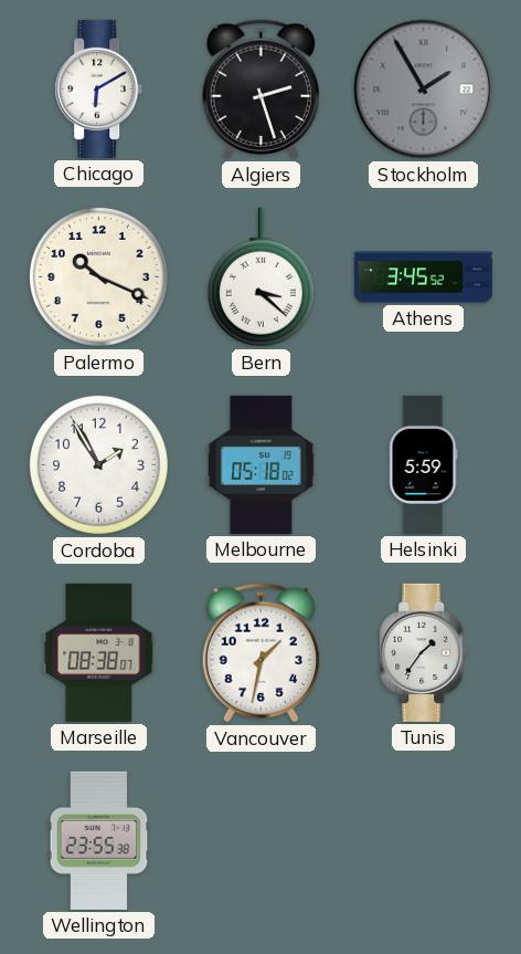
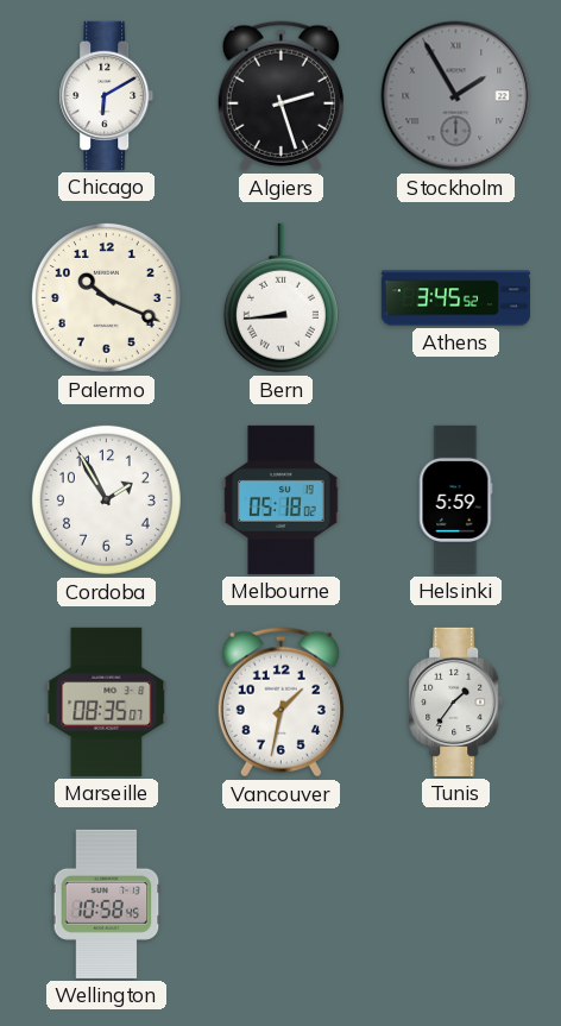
Bern: 3:22 -> 8:44 (280, 298)
Marseille: 08:38 -> 08:35 (107, 701)
Wellington: 23:55 -> 10:58 (107, 904)
